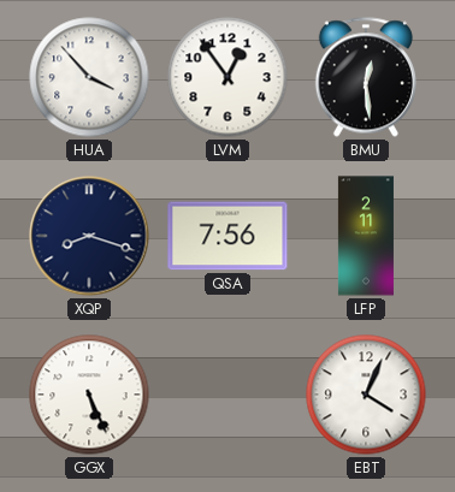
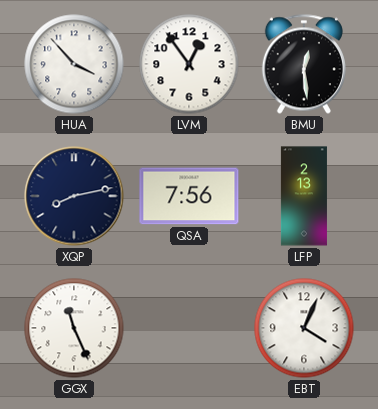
XQP: 8:18 -> 8:13 (74, 196)
LFP: 2:11 -> 2:13 (304, 196)
GGX: 5:26 -> 11:26 (74, 328)
